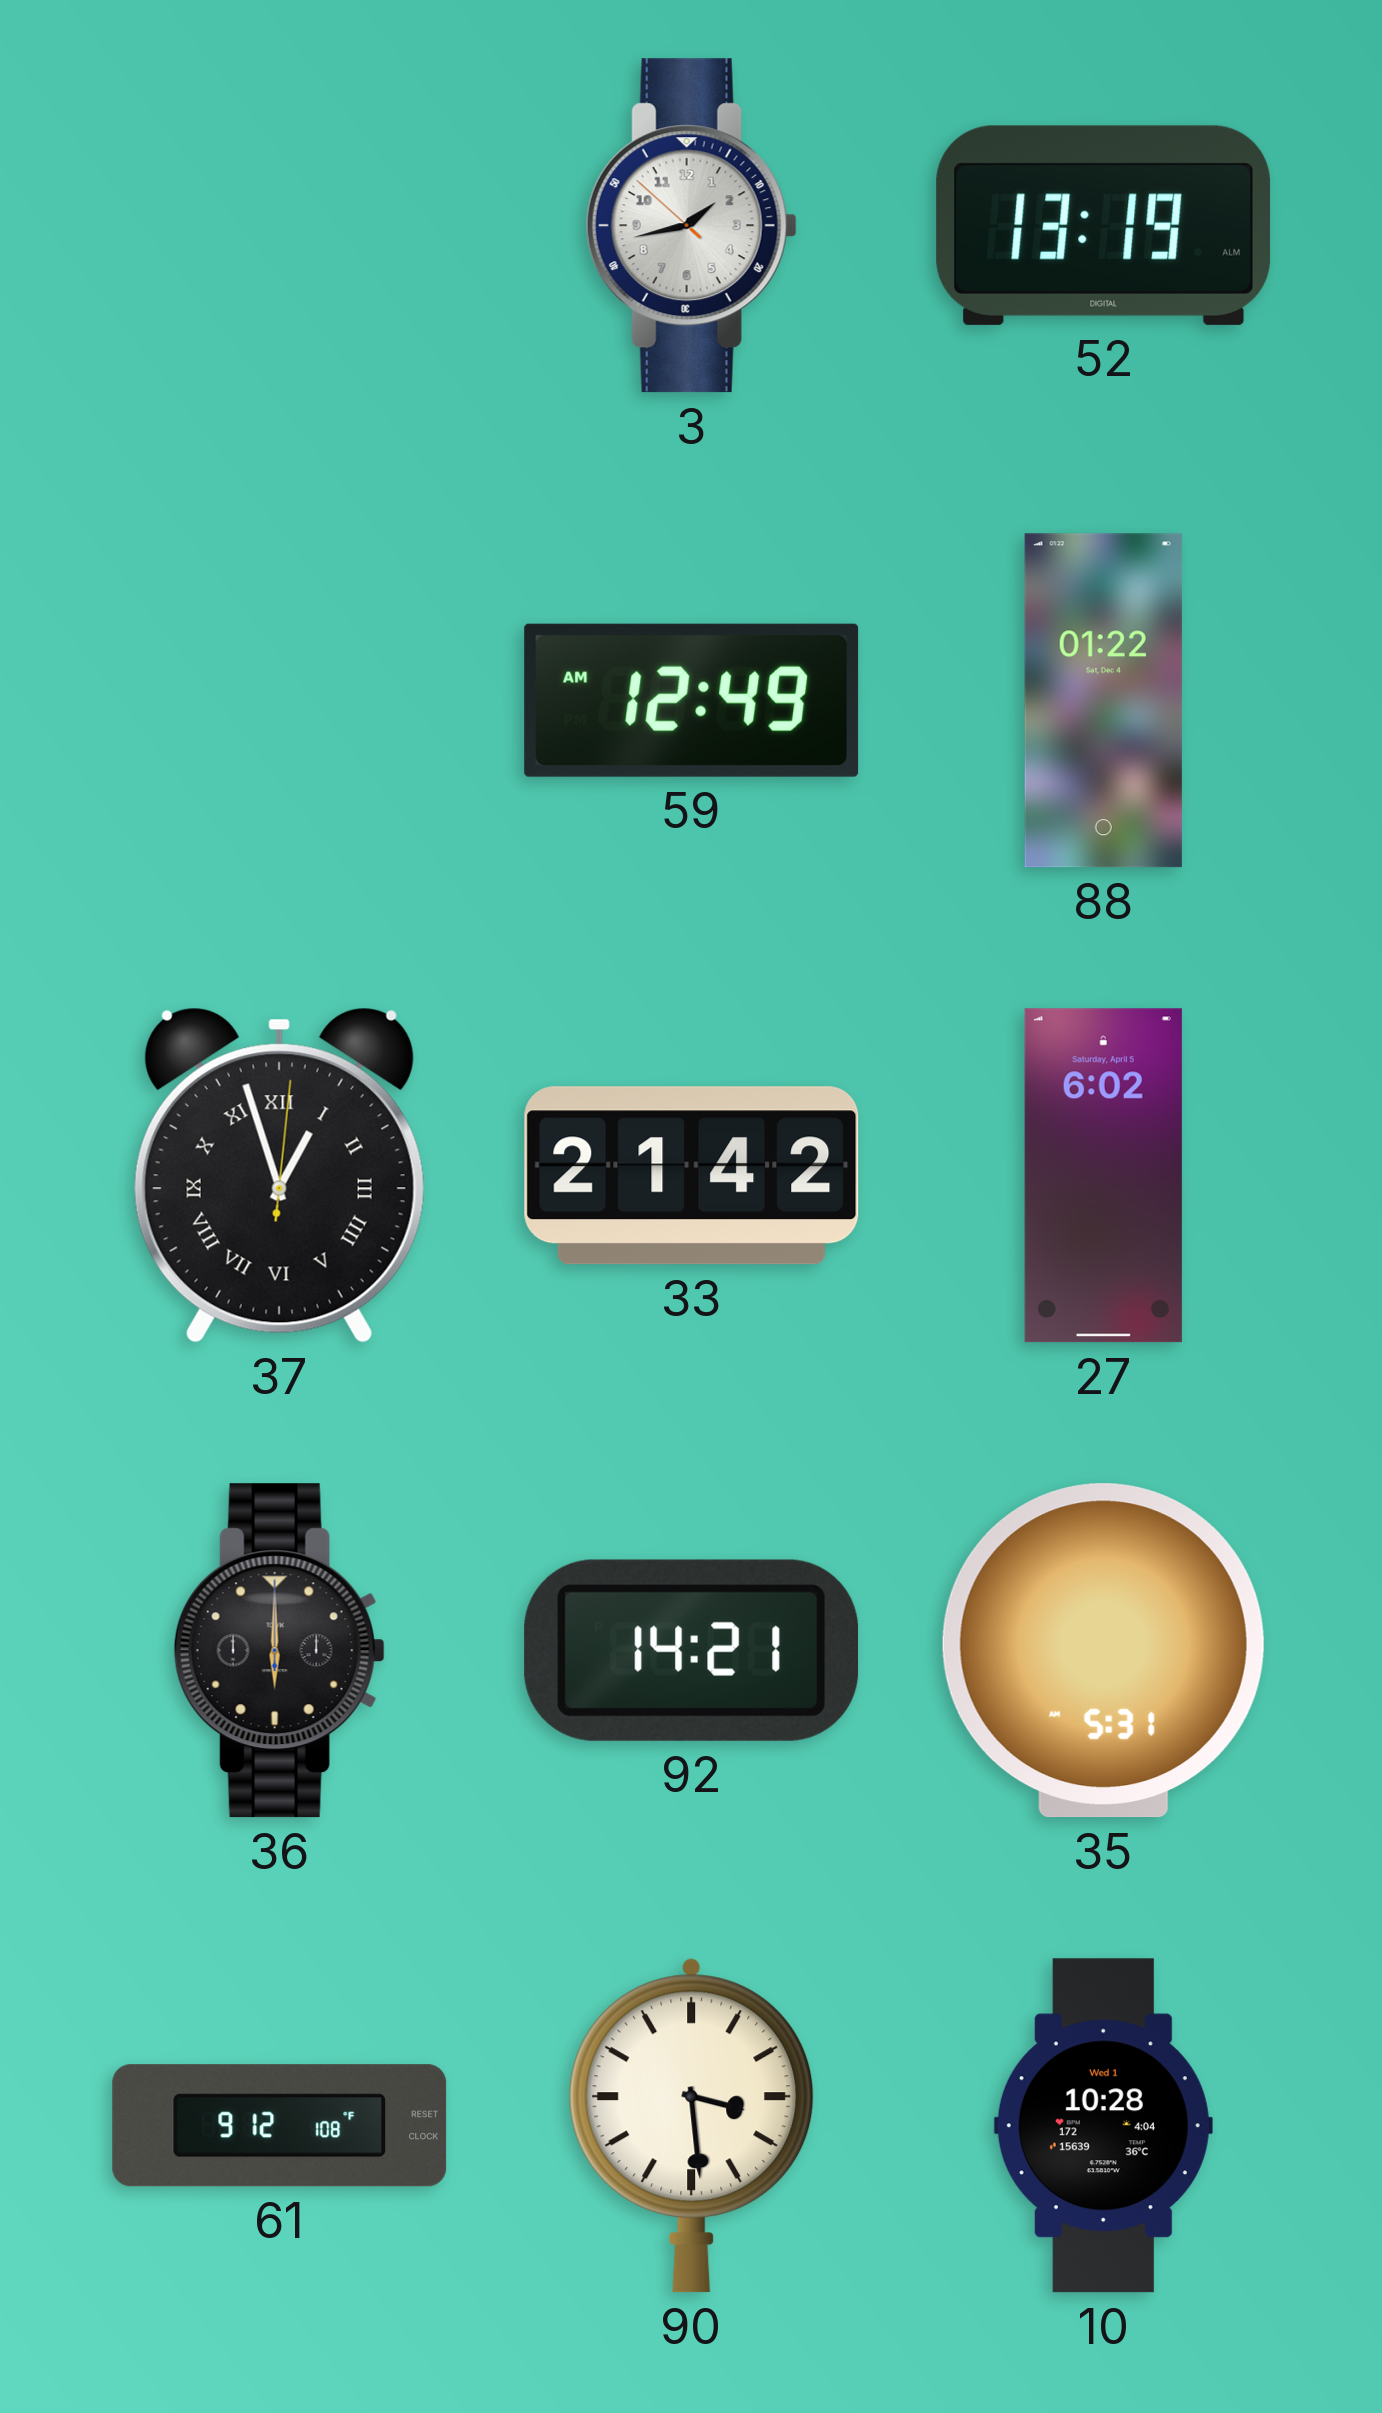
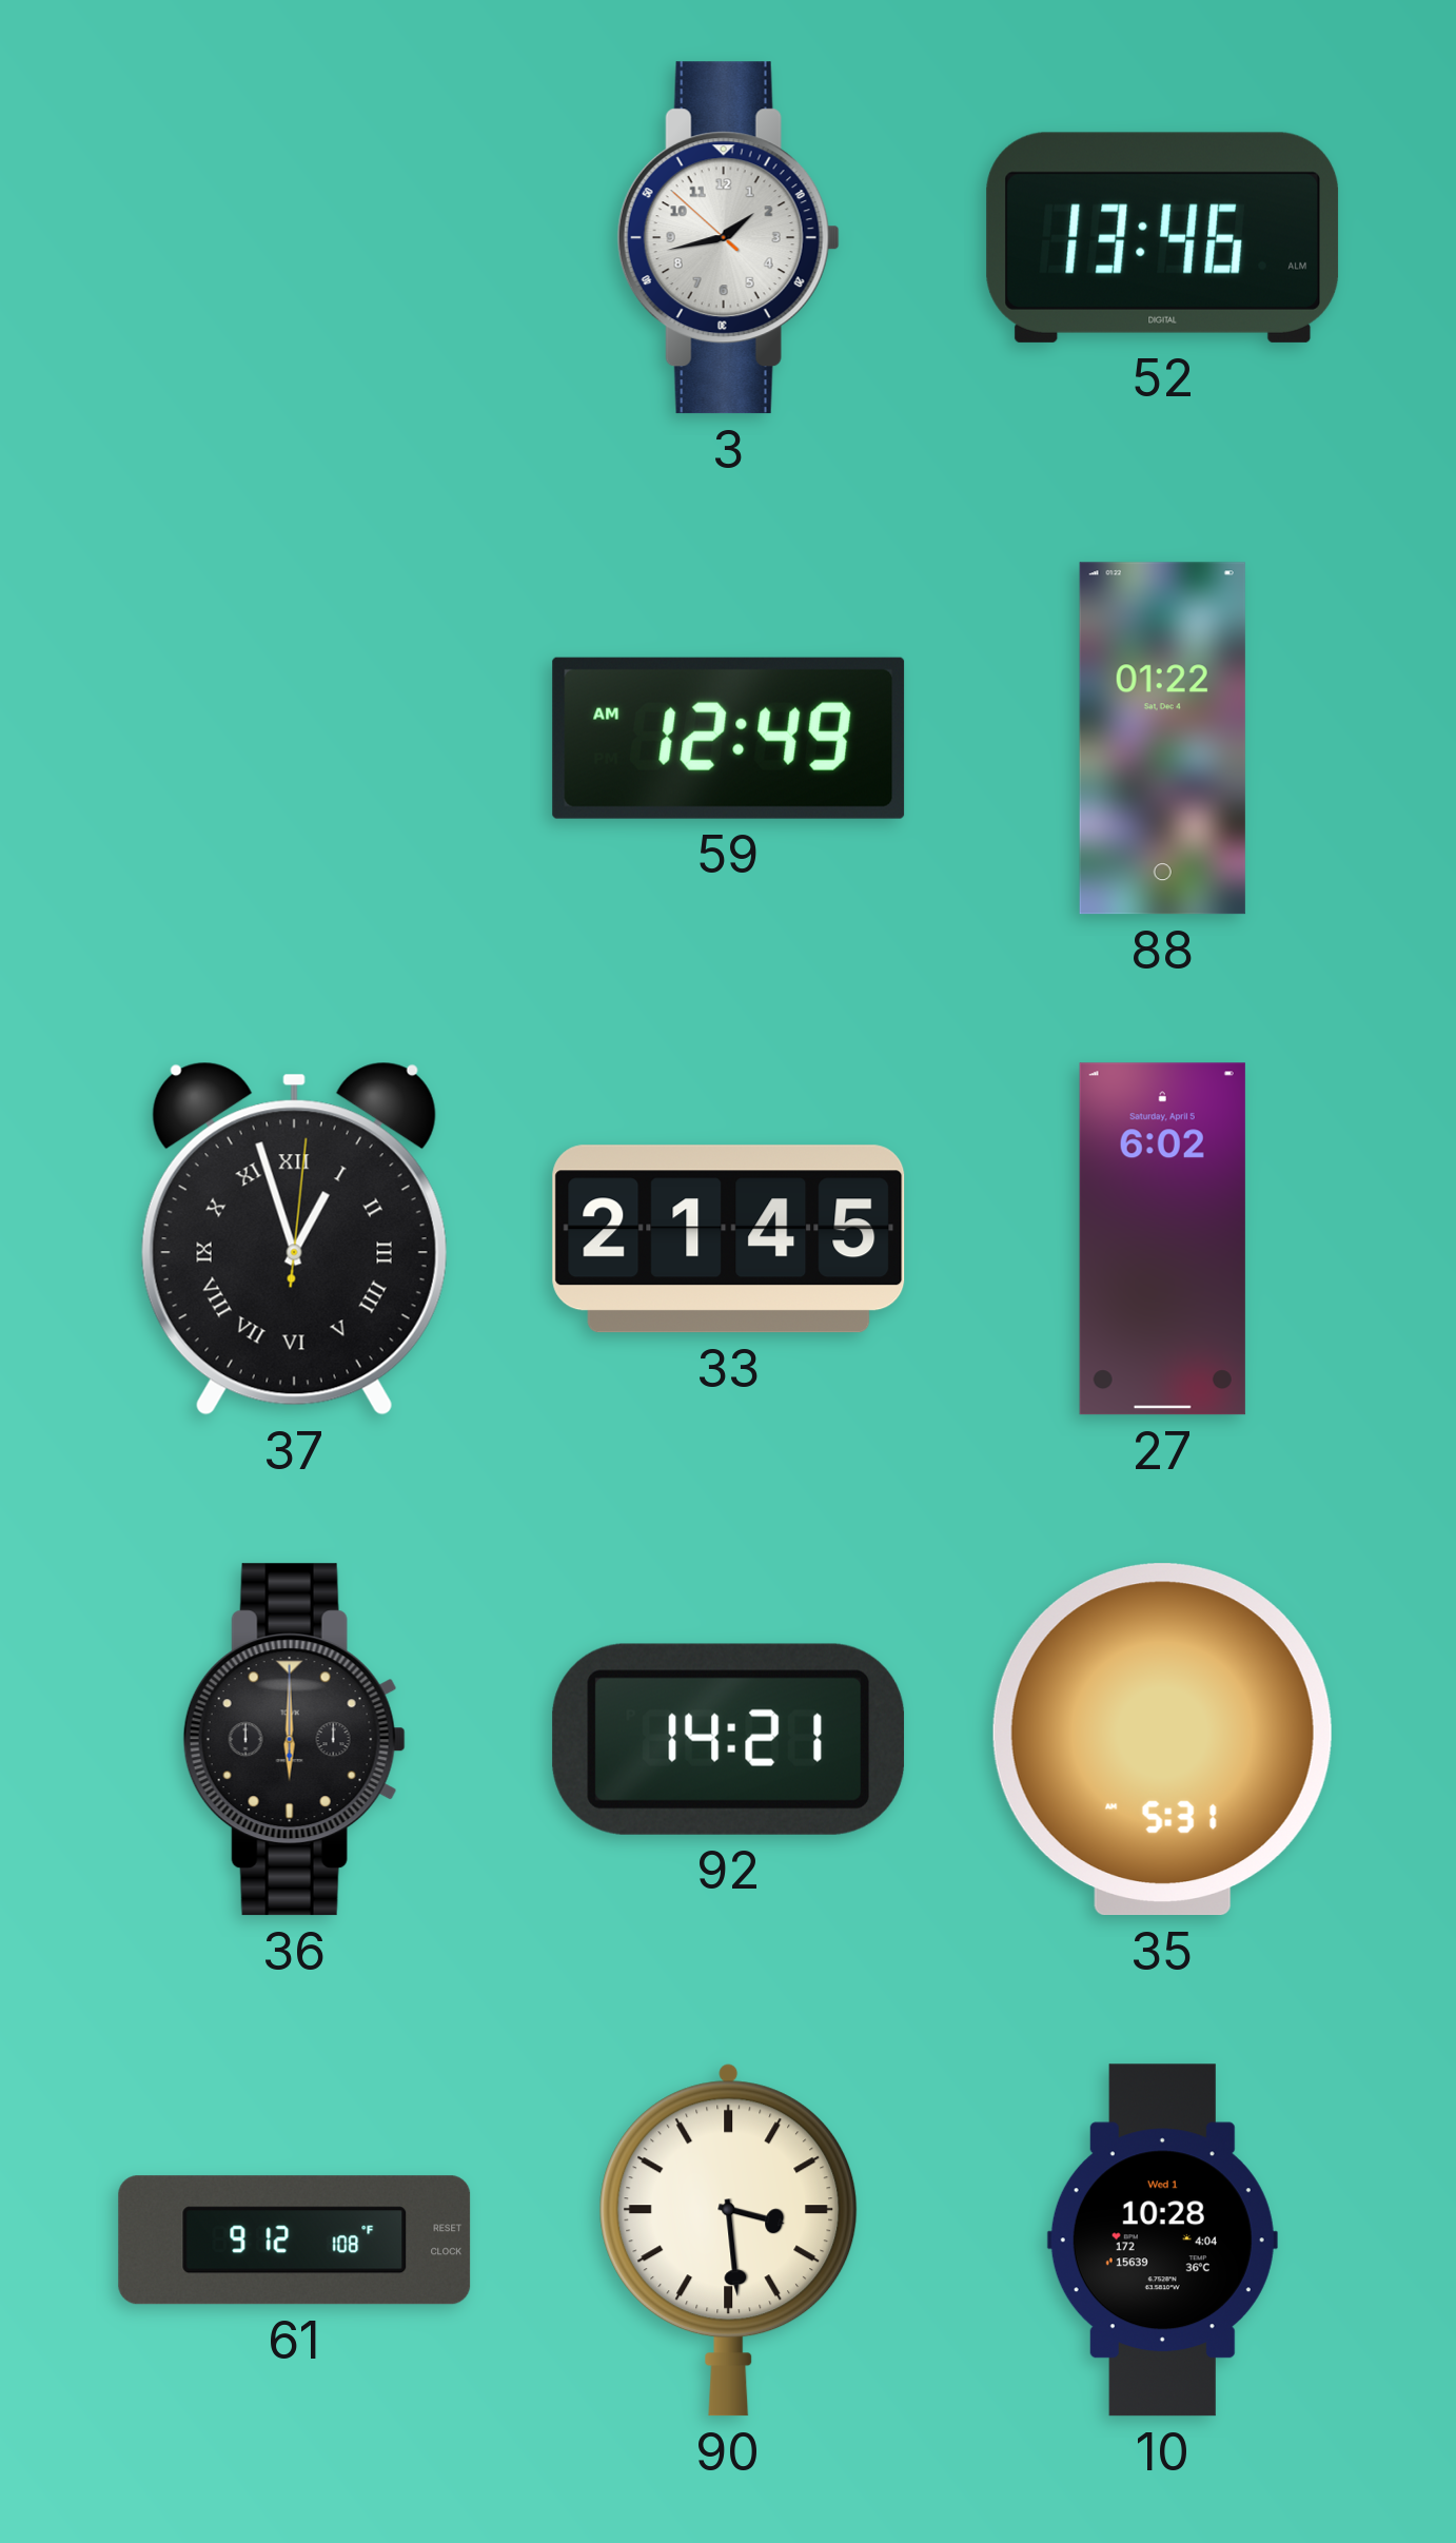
52: 13:19 -> 13:46 (1163, 237)
33: 21:42 -> 21:45 (729, 1239)
